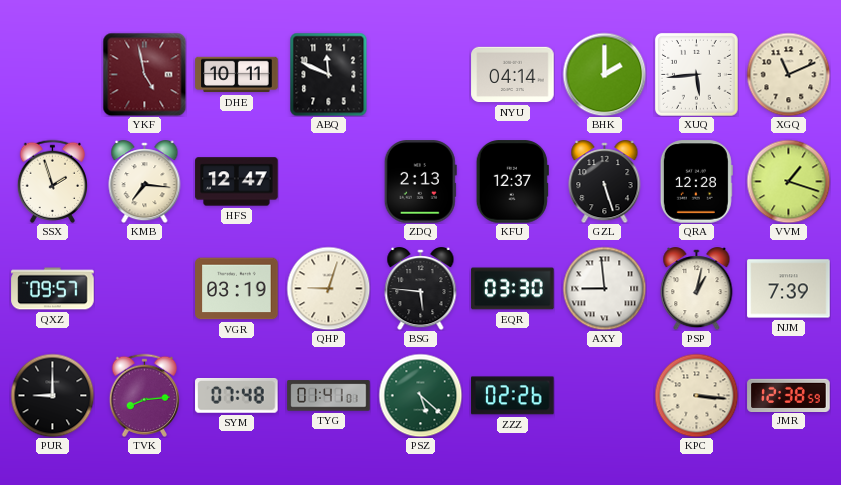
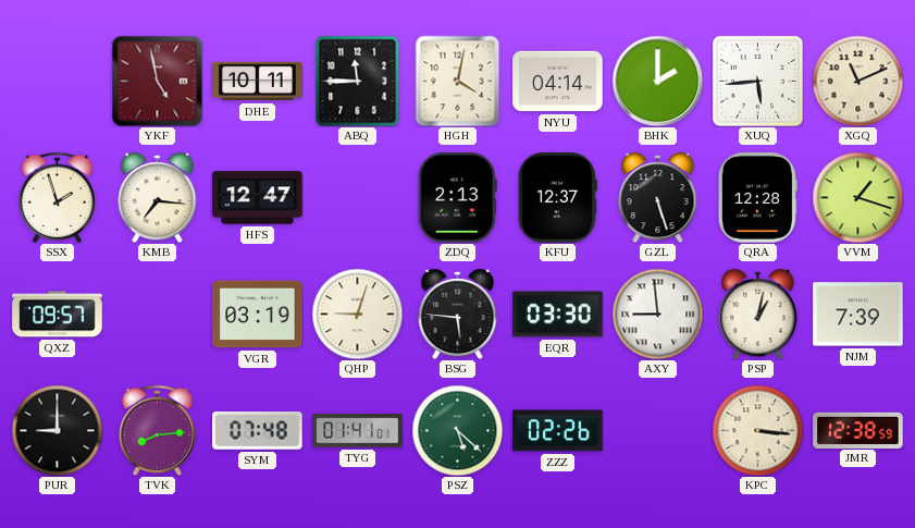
ABQ: 11:49 -> 11:45 (358, 81)
HGH: none -> 4:02 (458, 81)
